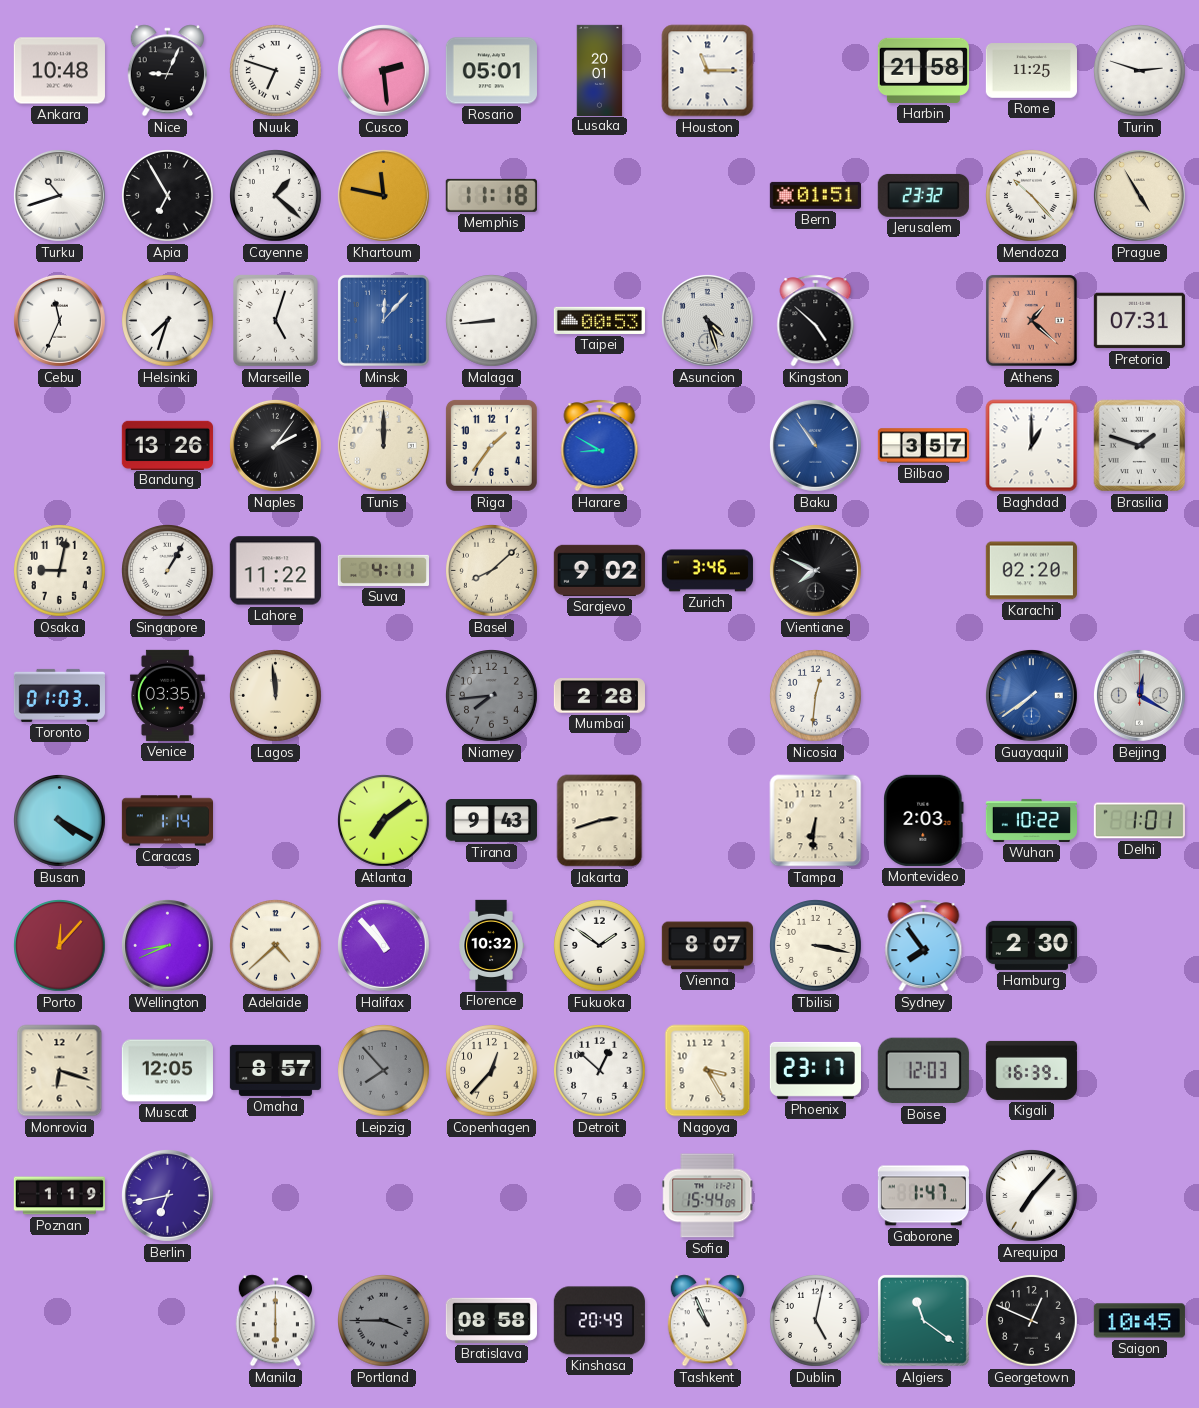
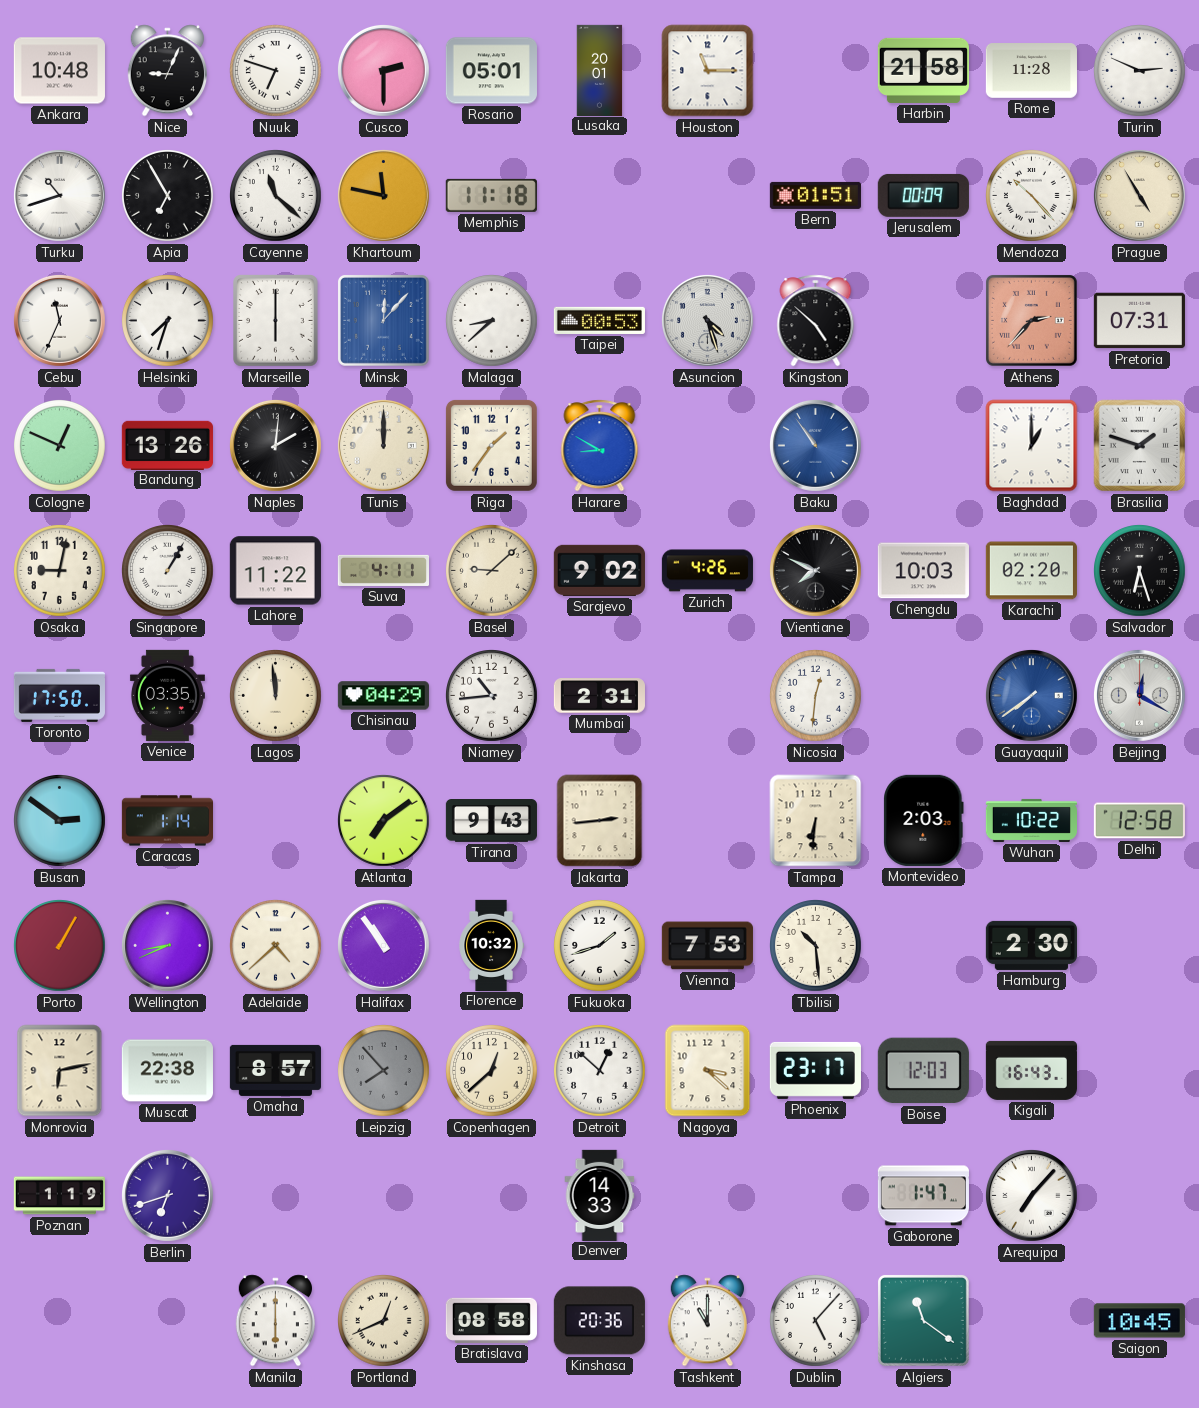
Cusco: 2:29 -> 2:30 (383, 70)
Rome: 11:25 -> 11:28 (1031, 71)
Turin: 2:48 -> 2:49 (1140, 71)
Cayenne: 1:22 -> 11:22 (276, 196)
Jerusalem: 23:32 -> 00:09 (923, 195)
Marseille: 5:03 -> 6:00 (276, 321)
Malaga: 8:44 -> 8:38 (492, 321)
Athens: 1:22 -> 2:37 (1031, 320)
Cologne: none -> 12:49 (60, 446)
Naples: 2:06 -> 2:01 (275, 445)
Bilbao: 3:57 -> none (923, 446)
Basel: 8:08 -> 9:08 (492, 571)
Zurich: 3:46 -> 4:26 (707, 571)
Chengdu: none -> 10:03 (923, 571)
Salvador: none -> 6:27 (1140, 571)
Toronto: 01:03 -> 17:50 (59, 695)
Chisinau: none -> 04:29 (383, 696)
Niamey: 7:44 -> 10:44 (492, 696)
Niamey dial: grey -> white (492, 696)
Mumbai: 2:28 -> 2:31 (599, 696)
Busan: 4:20 -> 2:51 (60, 821)
Jakarta: 2:42 -> 2:44 (600, 821)
Delhi: 1:01 -> 12:58 (1139, 821)
Porto: 12:07 -> 1:05 (60, 946)
Halifax: 10:53 -> 10:54 (383, 945)
Fukuoka: 1:51 -> 1:42 (600, 946)
Vienna: 8:07 -> 7:53 (707, 946)
Tbilisi: 3:17 -> 10:29 (816, 946)
Sydney: 7:54 -> none (924, 946)
Monrovia: 6:18 -> 6:13 (60, 1071)
Muscat: 12:05 -> 22:38 (167, 1071)
Copenhagen: 12:37 -> 12:38 (492, 1071)
Nagoya: 3:25 -> 3:22 (708, 1071)
Kigali: 16:39 -> 16:43 (1031, 1070)
Berlin: 6:43 -> 6:42 (167, 1195)
Denver: none -> 14:33 (600, 1195)
Sofia: 15:44 -> none (708, 1196)
Portland: 3:45 -> 12:41 (384, 1321)
Portland dial: grey -> cream (384, 1321)
Kinshasa: 20:49 -> 20:36 (599, 1321)
Tashkent: 10:56 -> 11:00 (707, 1321)
Dublin: 5:02 -> 5:07 (816, 1321)
Georgetown: 12:49 -> none (1032, 1321)
